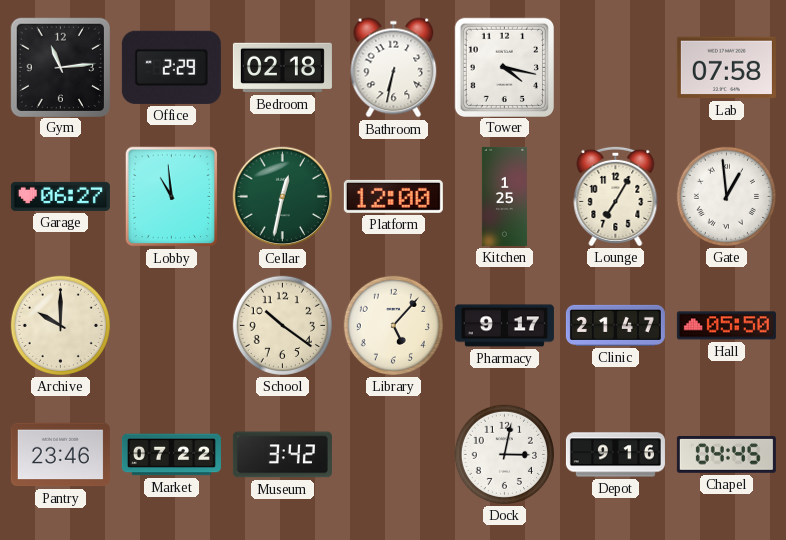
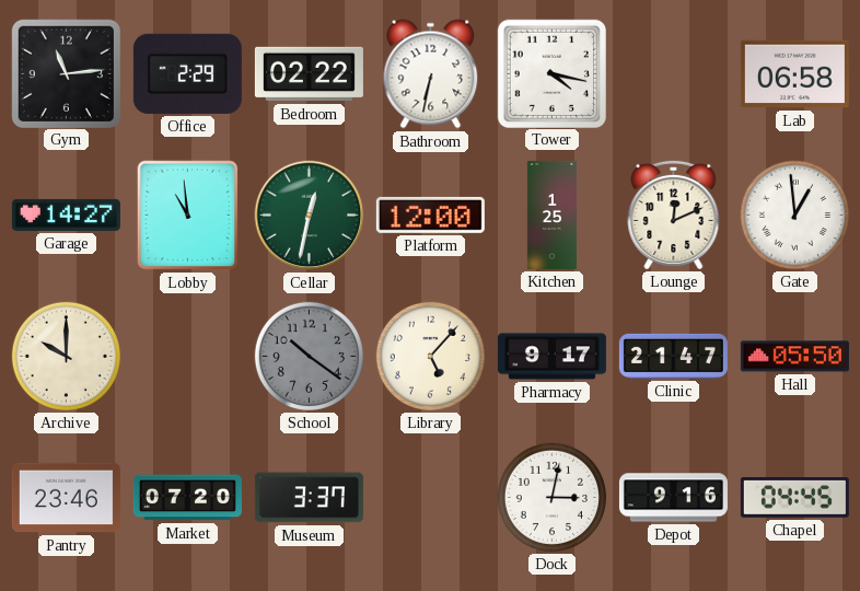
Bedroom: 02:18 -> 02:22 (309, 74)
Lab: 07:58 -> 06:58 (794, 74)
Garage: 06:27 -> 14:27 (66, 215)
Lounge: 7:05 -> 12:11 (674, 215)
School dial: cream -> grey (309, 356)
Market: 07:22 -> 07:20 (187, 498)
Museum: 3:42 -> 3:37 (309, 498)
